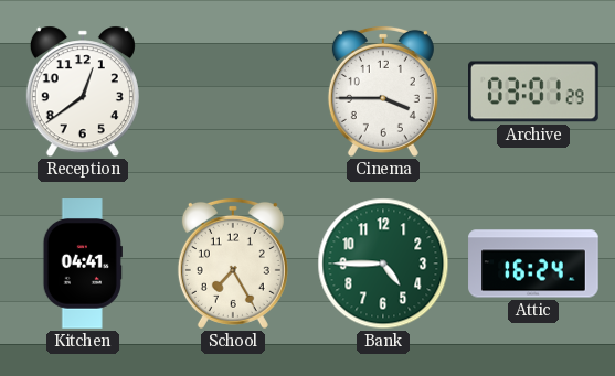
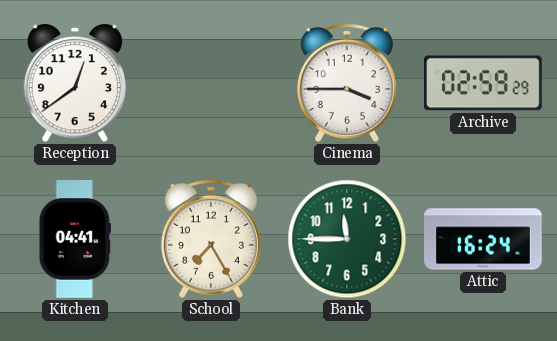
Archive: 03:01 -> 02:59 (484, 83)
Bank: 4:45 -> 11:45 (347, 239)
